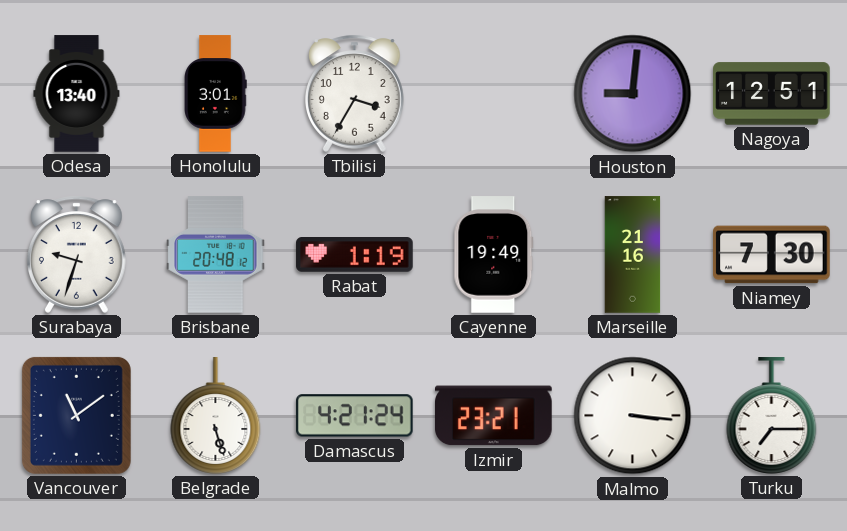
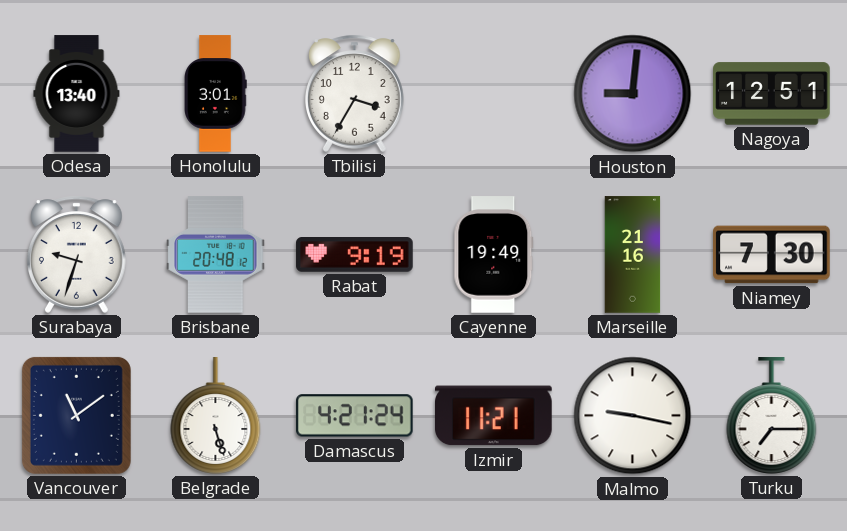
Rabat: 1:19 -> 9:19 (355, 255)
Izmir: 23:21 -> 11:21 (494, 416)
Malmo: 3:16 -> 9:17 (633, 416)
